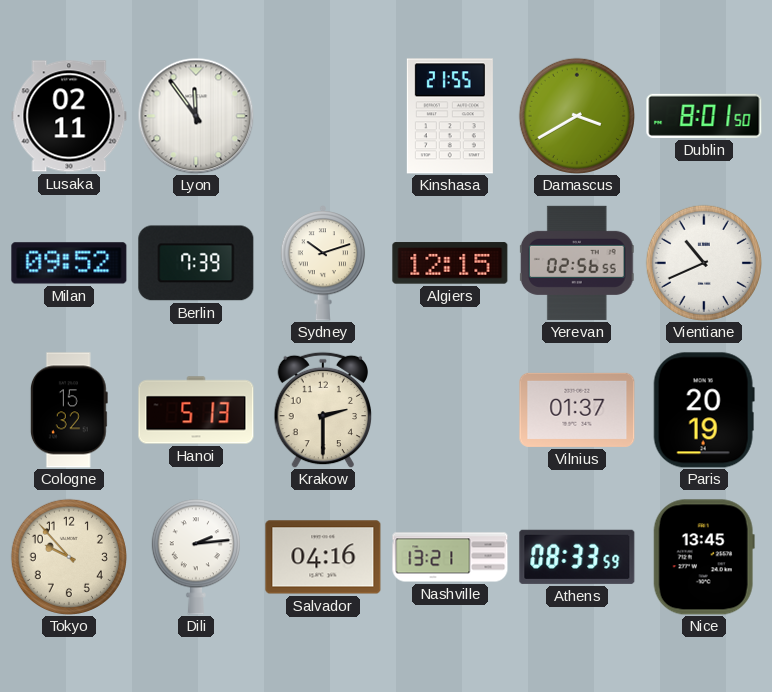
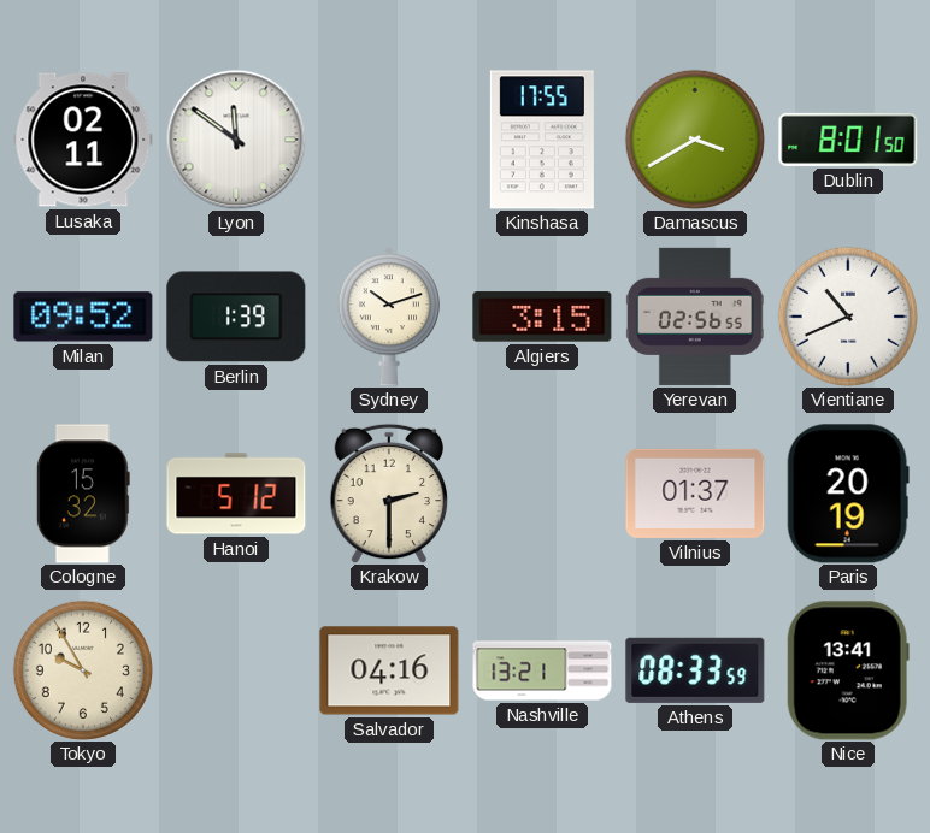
Lyon: 11:54 -> 11:51 (236, 140)
Kinshasa: 21:55 -> 17:55 (542, 140)
Berlin: 7:39 -> 1:39 (236, 317)
Algiers: 12:15 -> 3:15 (542, 317)
Hanoi: 5:13 -> 5:12 (236, 494)
Tokyo: 9:53 -> 9:55 (83, 670)
Dili: 2:14 -> none (196, 557)
Nice: 13:45 -> 13:41 (848, 670)
